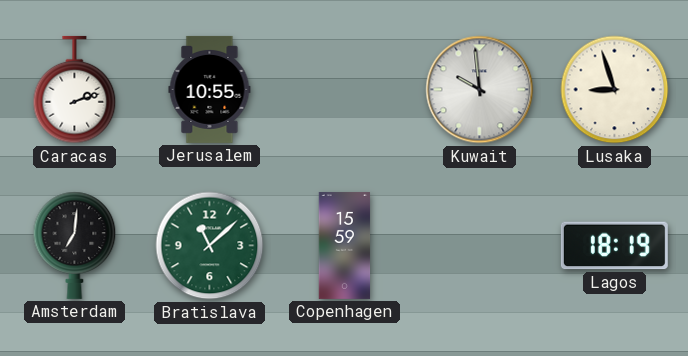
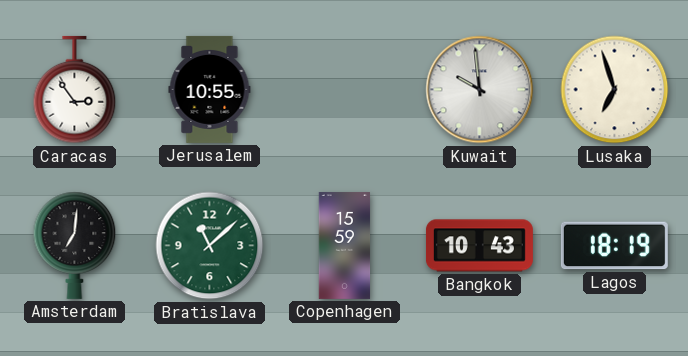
Caracas: 2:12 -> 2:54 (75, 90)
Lusaka: 8:57 -> 6:57 (615, 90)
Bangkok: none -> 10:43 (479, 246)
